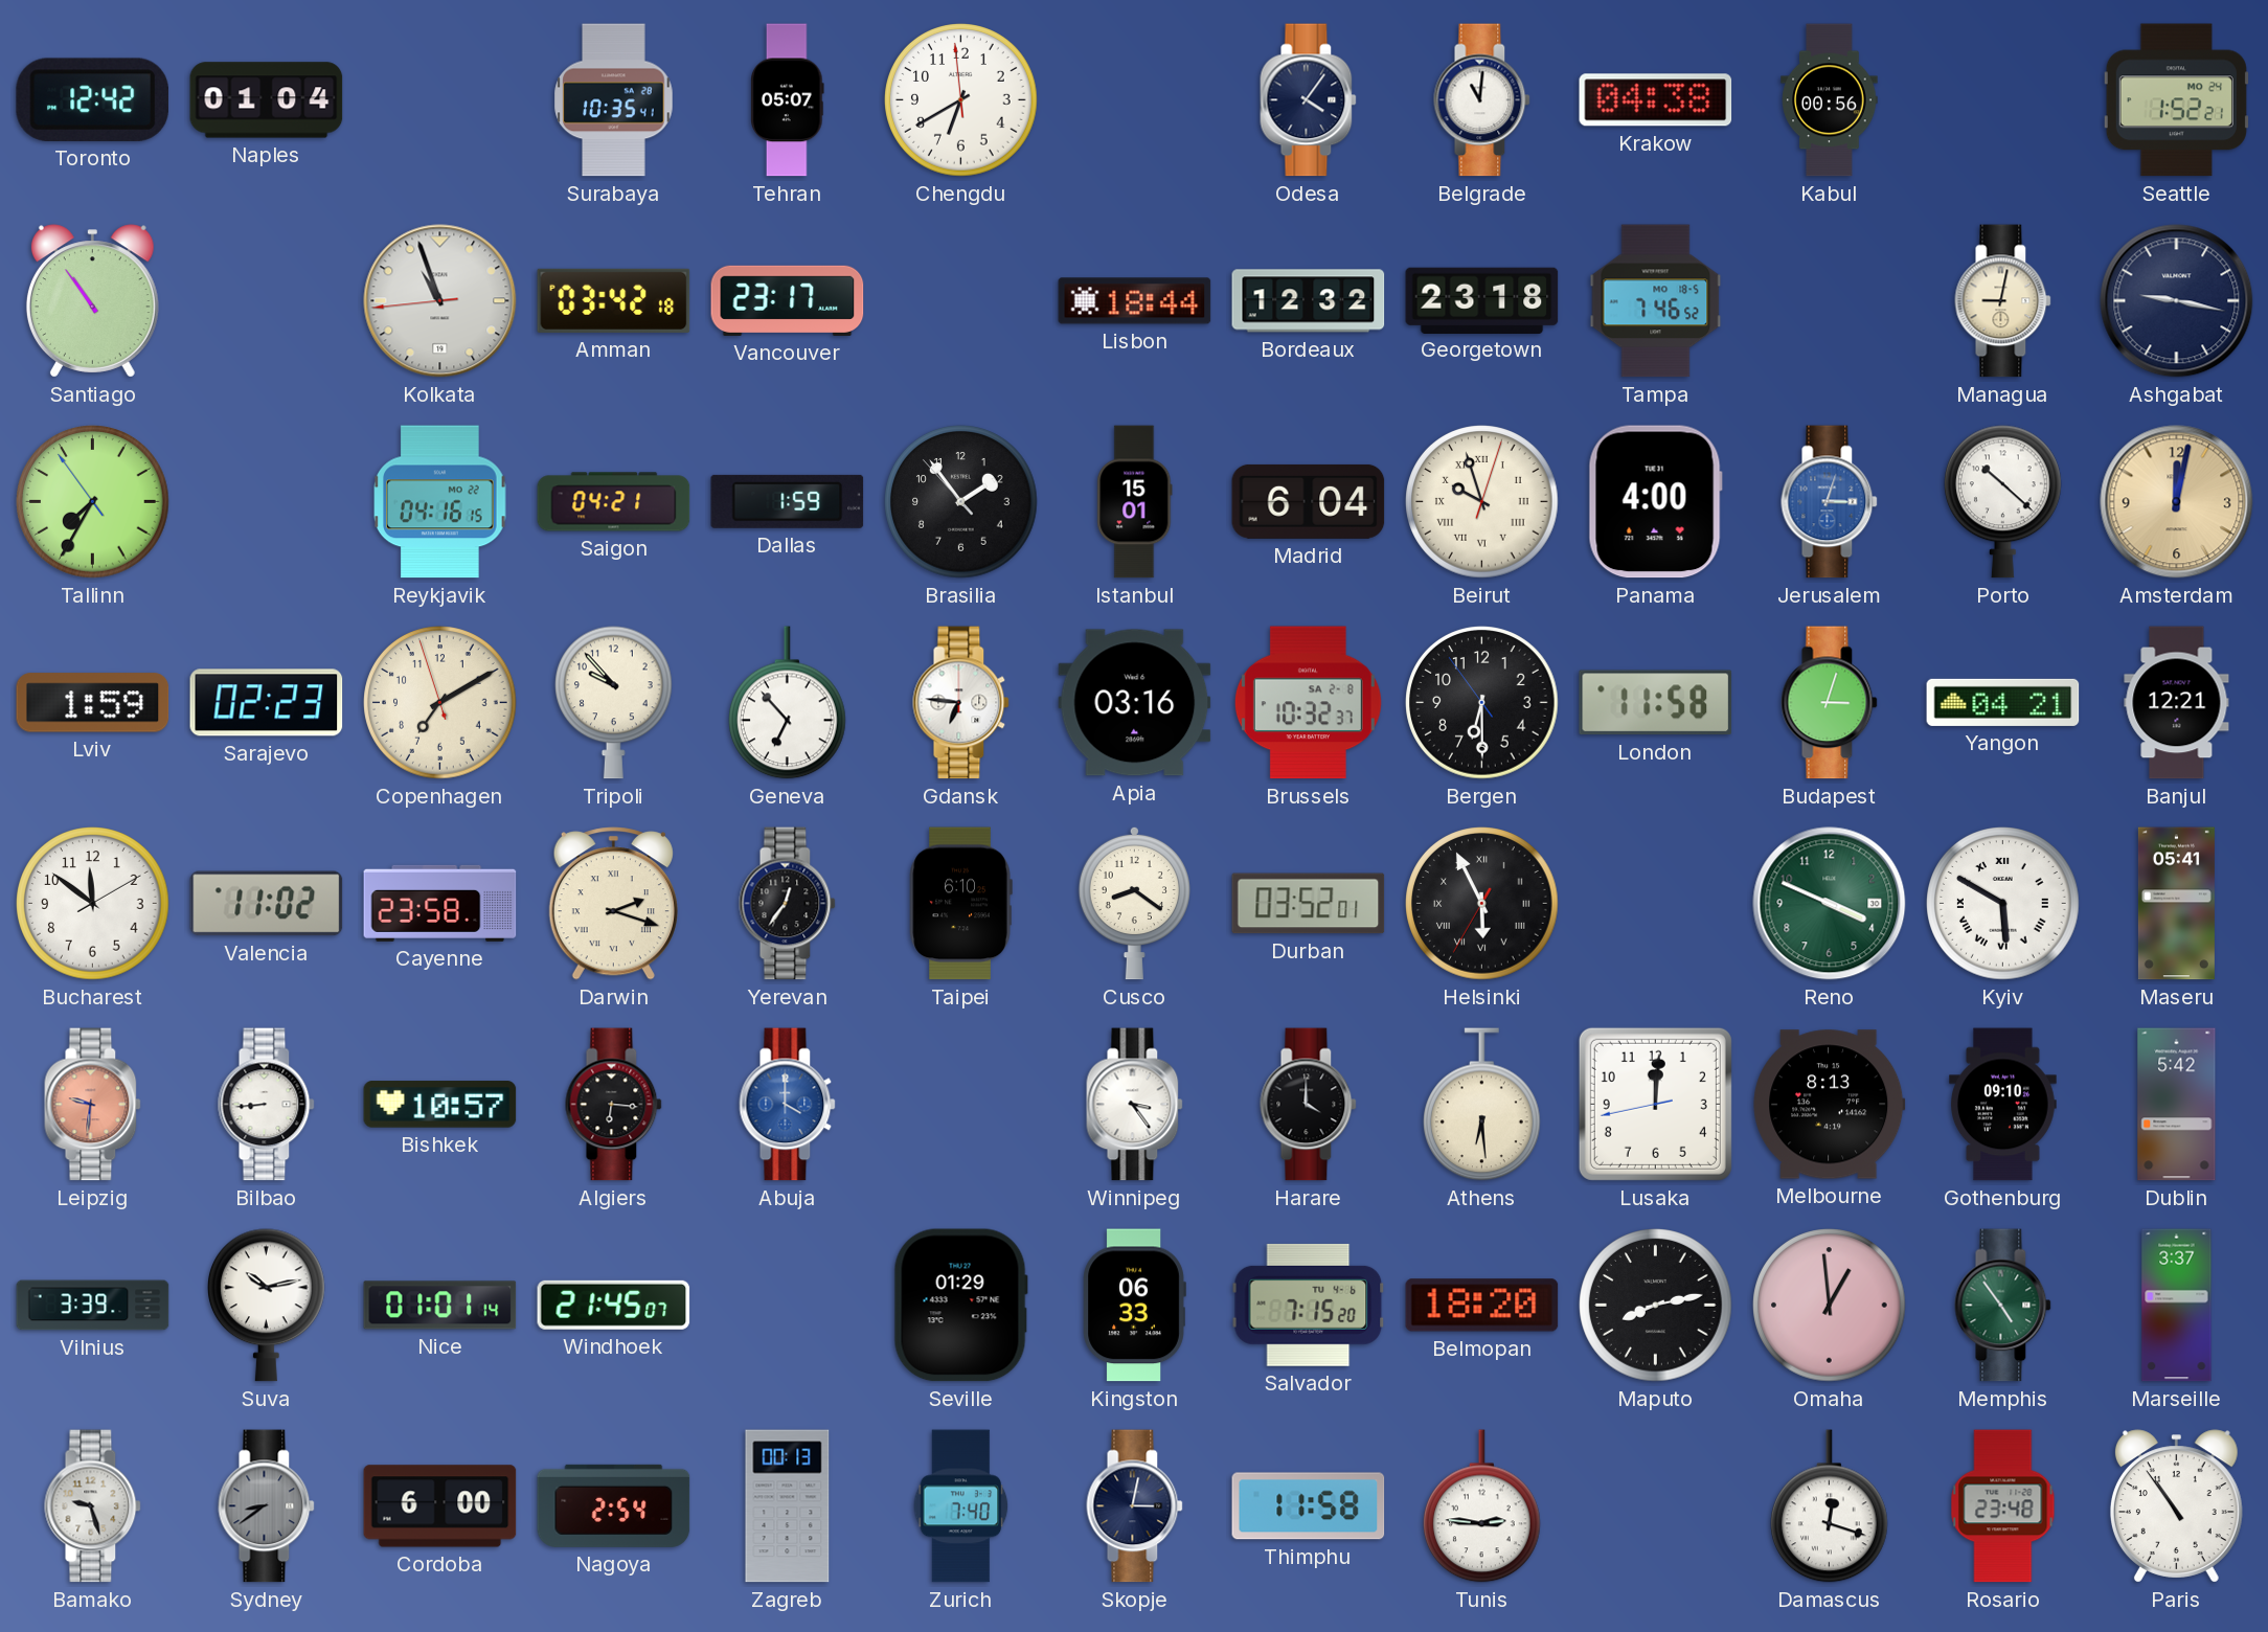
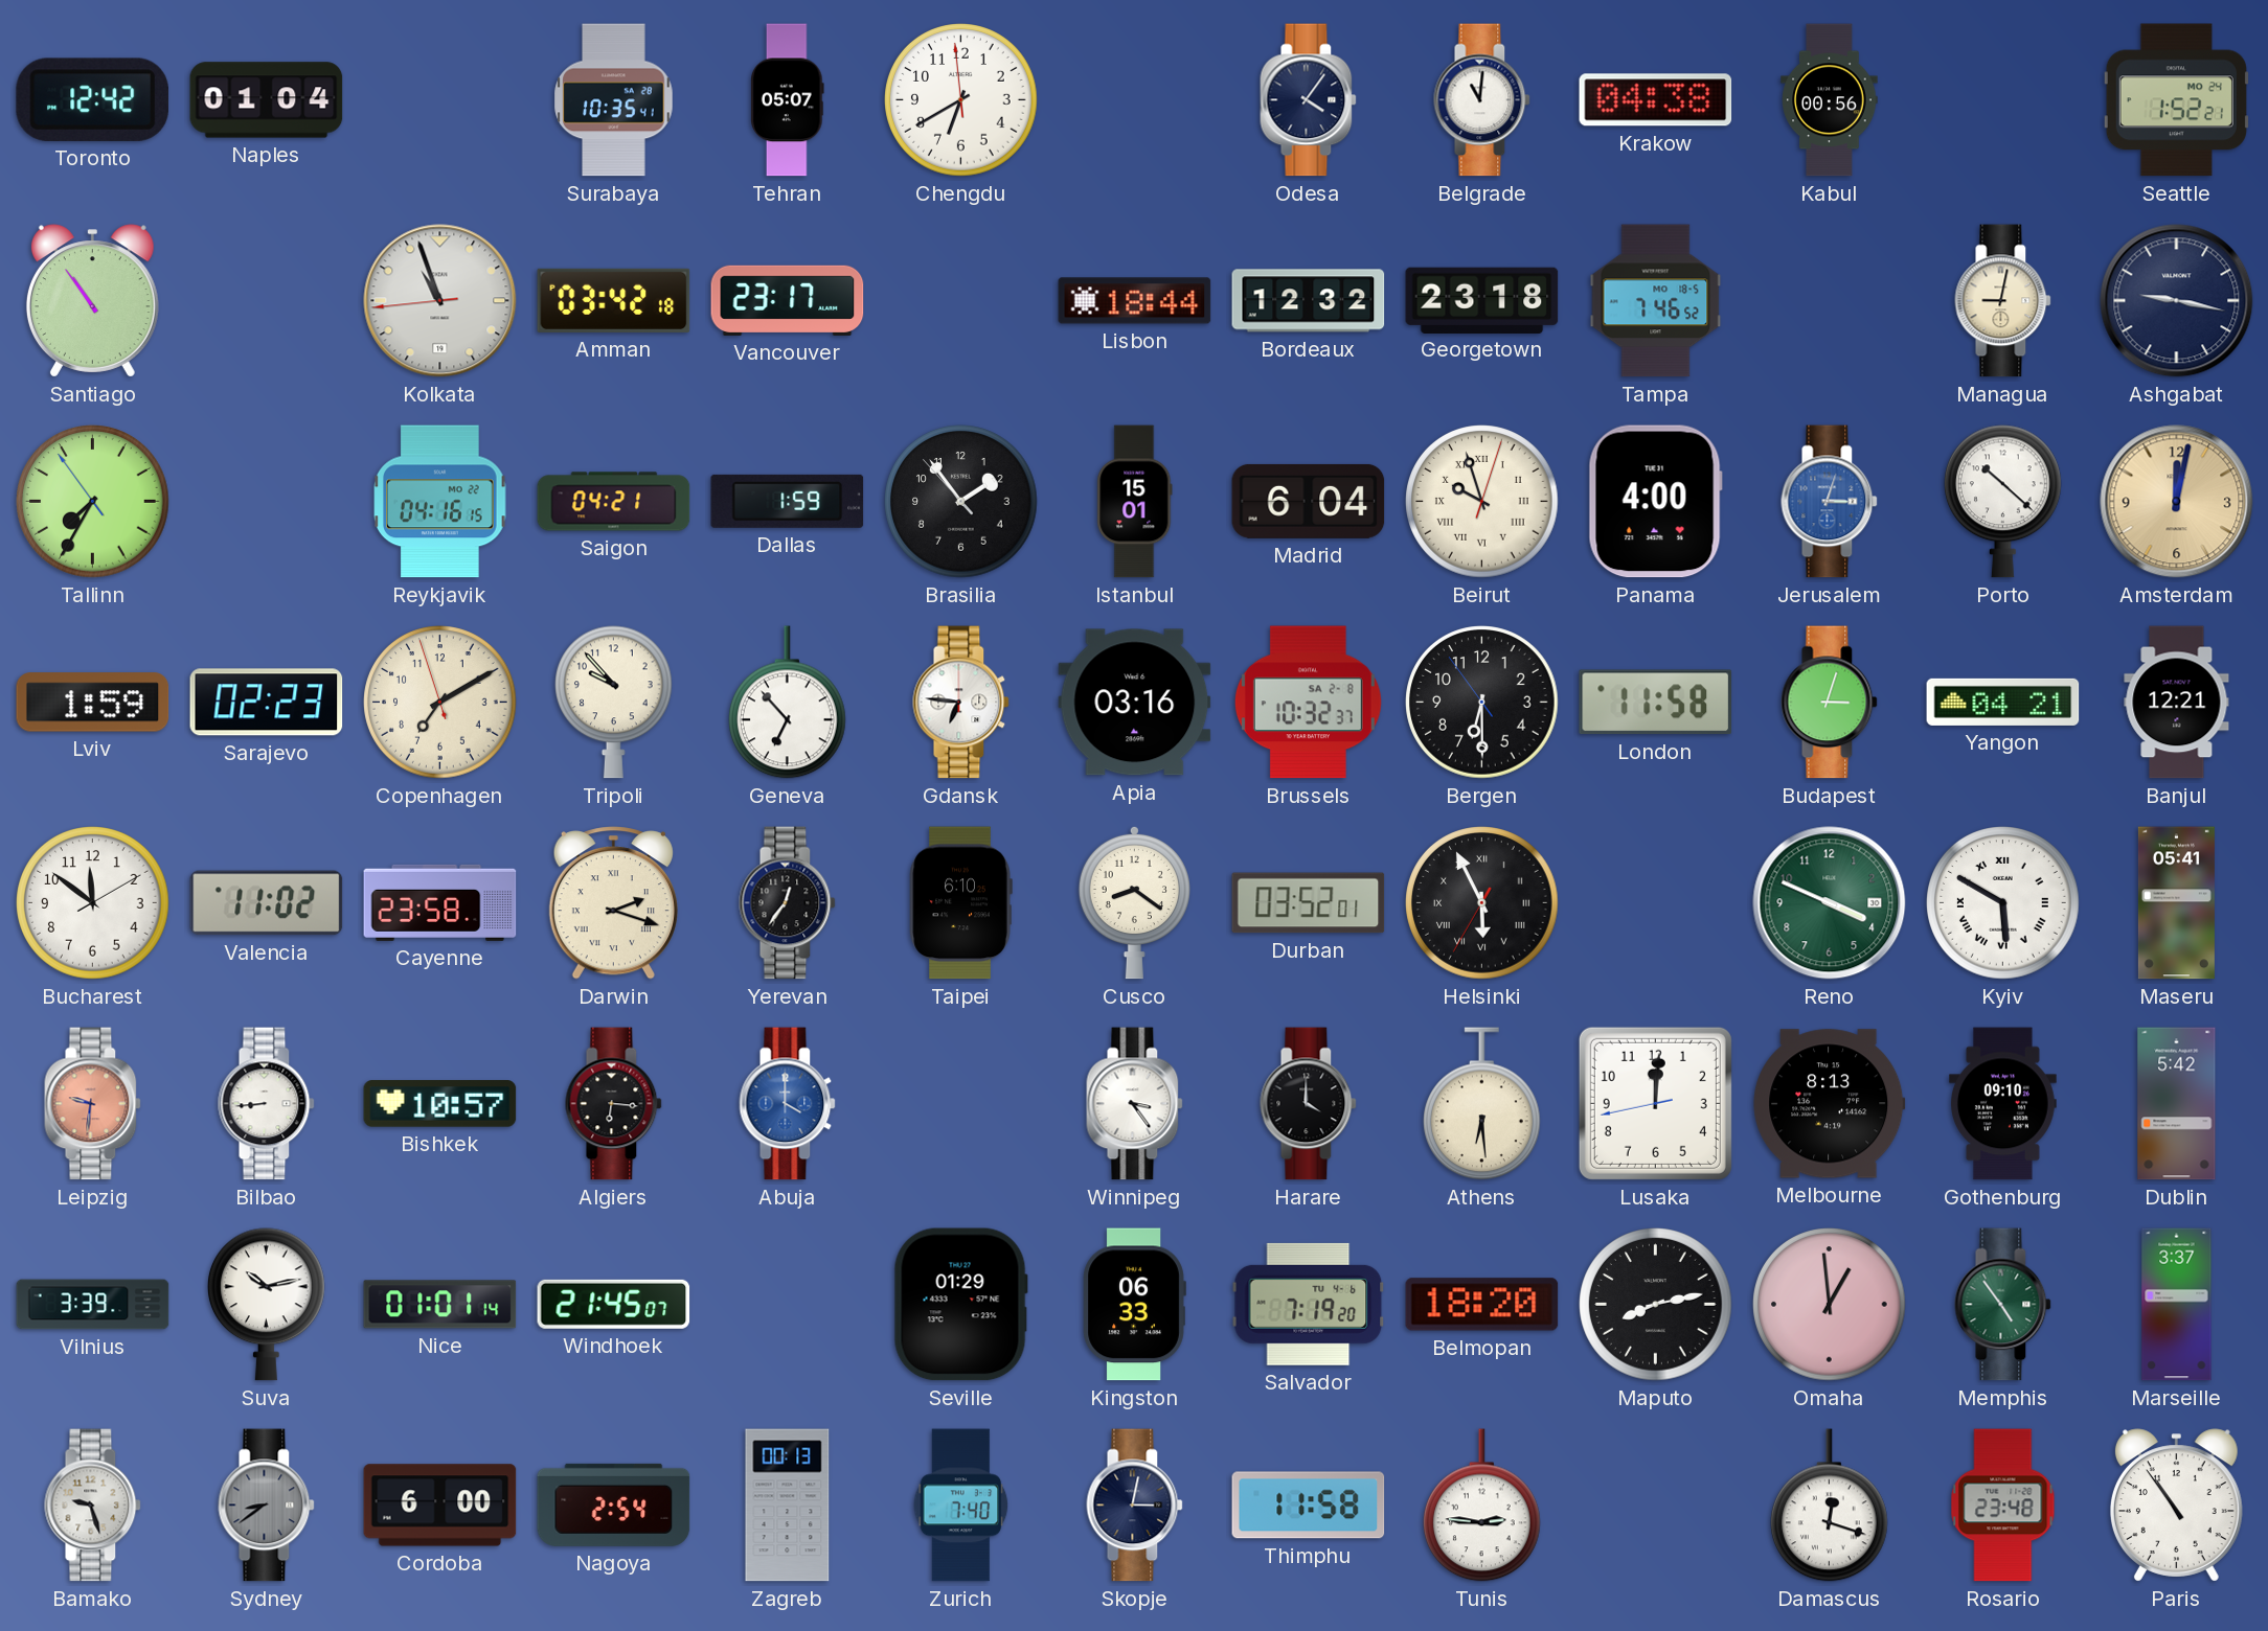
Salvador: 7:15 -> 7:19 (1309, 1304)
